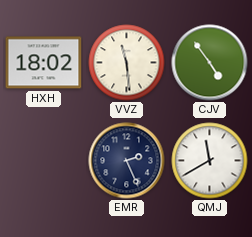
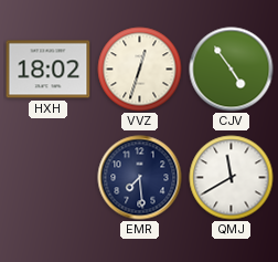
VVZ: 11:29 -> 12:33 (140, 70)
EMR: 2:26 -> 7:29 (140, 178)
